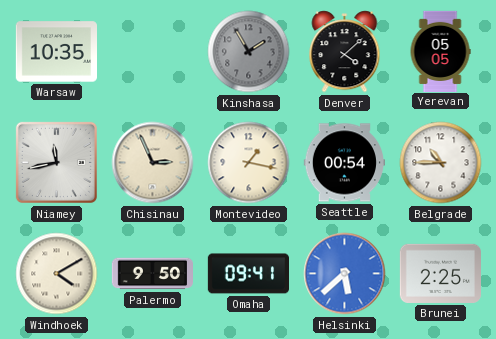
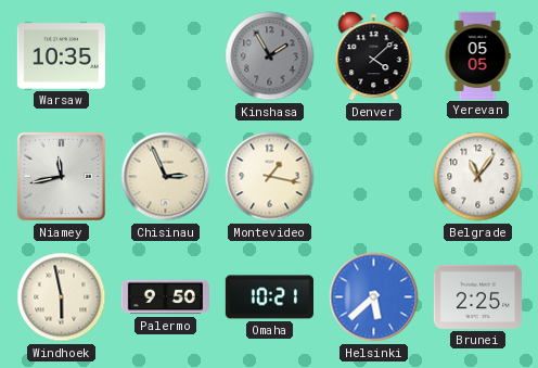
Seattle: 00:54 -> none (344, 163)
Belgrade: 10:45 -> 11:06 (478, 177)
Windhoek: 4:10 -> 5:58 (62, 297)
Omaha: 09:41 -> 10:21 (269, 297)
